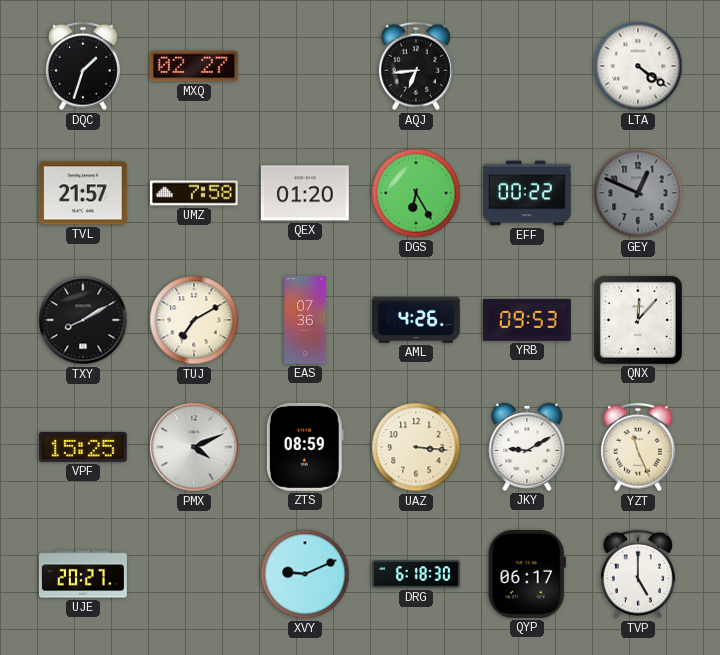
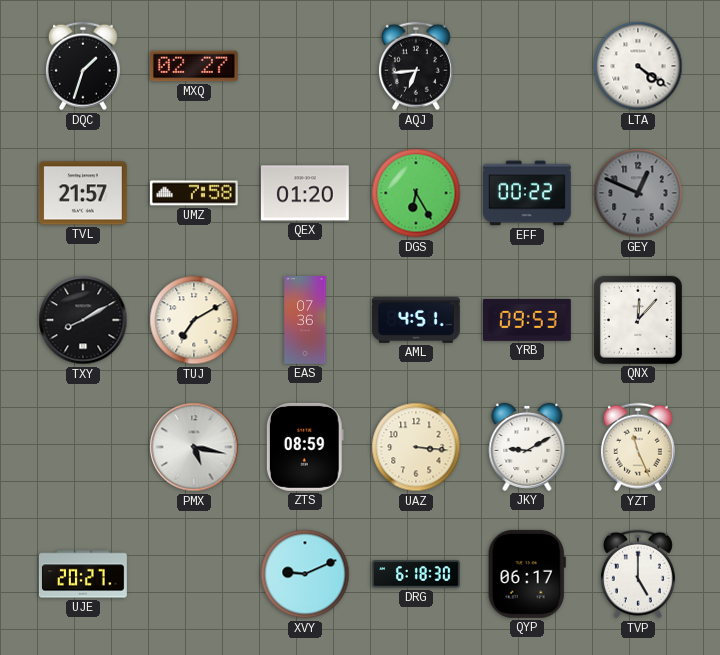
AML: 4:26 -> 4:51 (416, 320)
VPF: 15:25 -> none (83, 447)
PMX: 4:11 -> 5:17 (194, 447)
